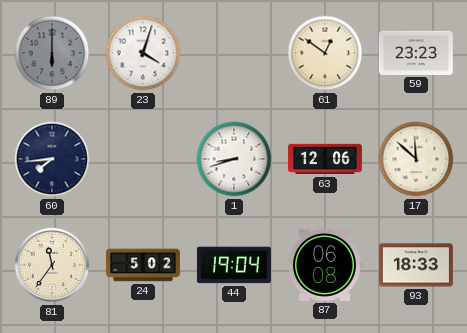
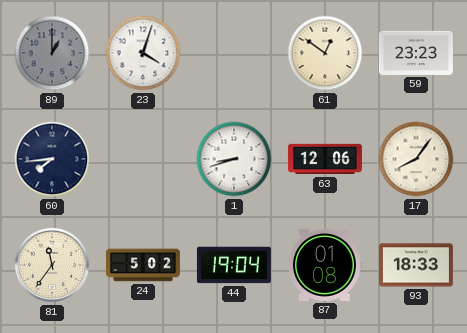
89: 6:00 -> 1:00 (52, 53)
17: 11:52 -> 8:06 (416, 159)
87: 06:08 -> 01:08 (325, 265)
